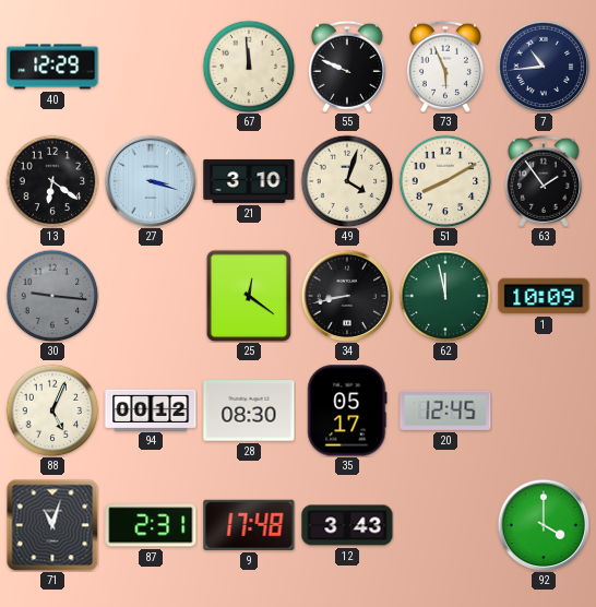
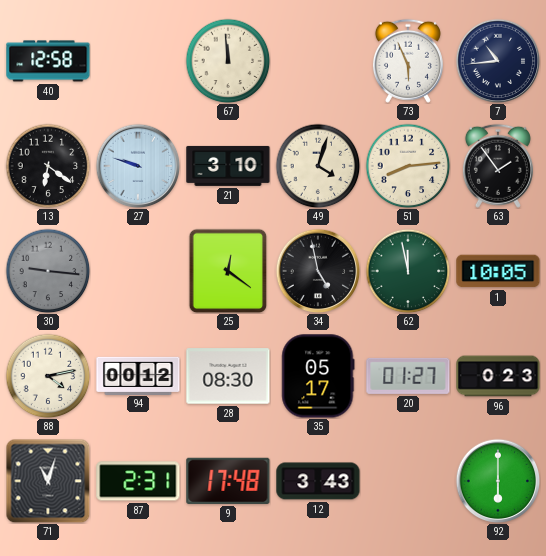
40: 12:29 -> 12:58 (48, 61)
55: 9:49 -> none (347, 67)
27: 3:18 -> 9:48 (138, 166)
51: 8:10 -> 8:14 (408, 166)
34: 8:43 -> 4:58 (318, 271)
1: 10:09 -> 10:05 (498, 271)
88: 5:04 -> 4:13 (48, 376)
20: 12:45 -> 01:27 (408, 376)
96: none -> 0:23 (498, 376)
92: 4:00 -> 6:00 (498, 481)
